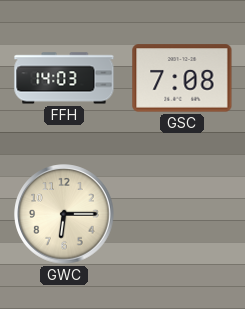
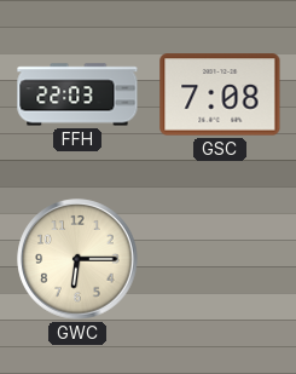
FFH: 14:03 -> 22:03 (77, 94)
